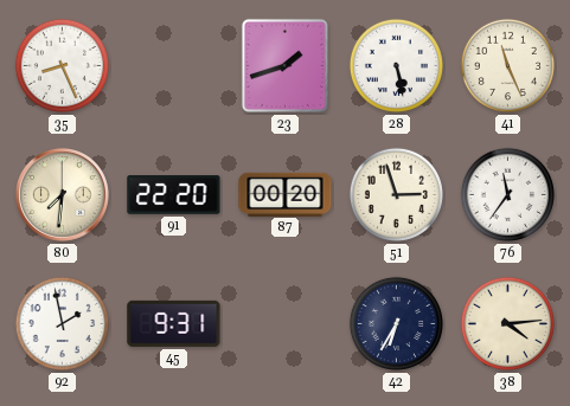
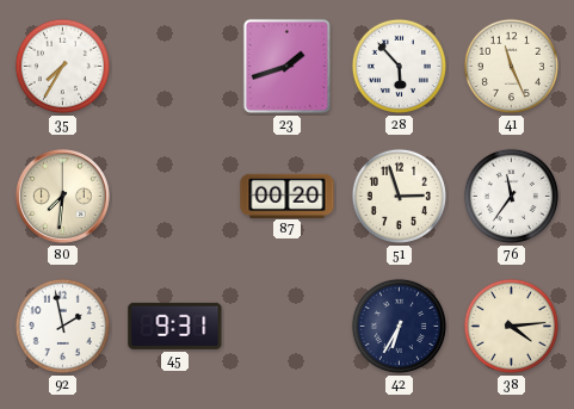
35: 8:26 -> 7:35 (62, 66)
28: 5:28 -> 5:53 (399, 66)
91: 22:20 -> none (174, 195)
